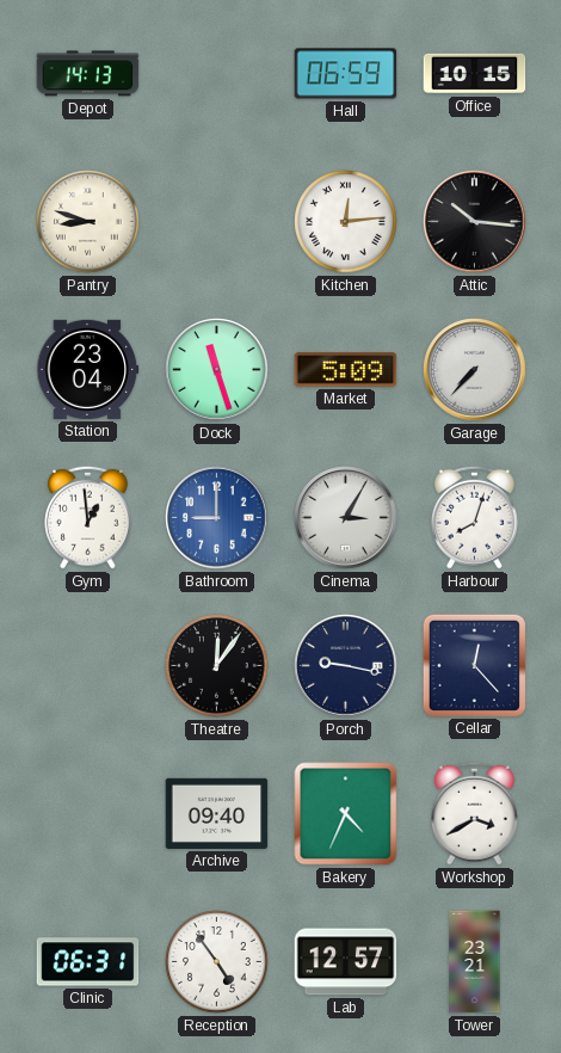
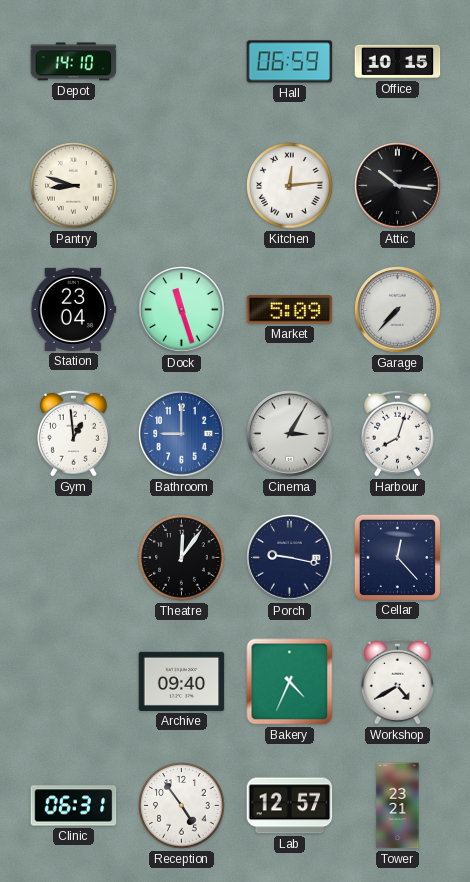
Depot: 14:13 -> 14:10 (74, 62)
Workshop: 3:40 -> 4:40 (397, 681)
